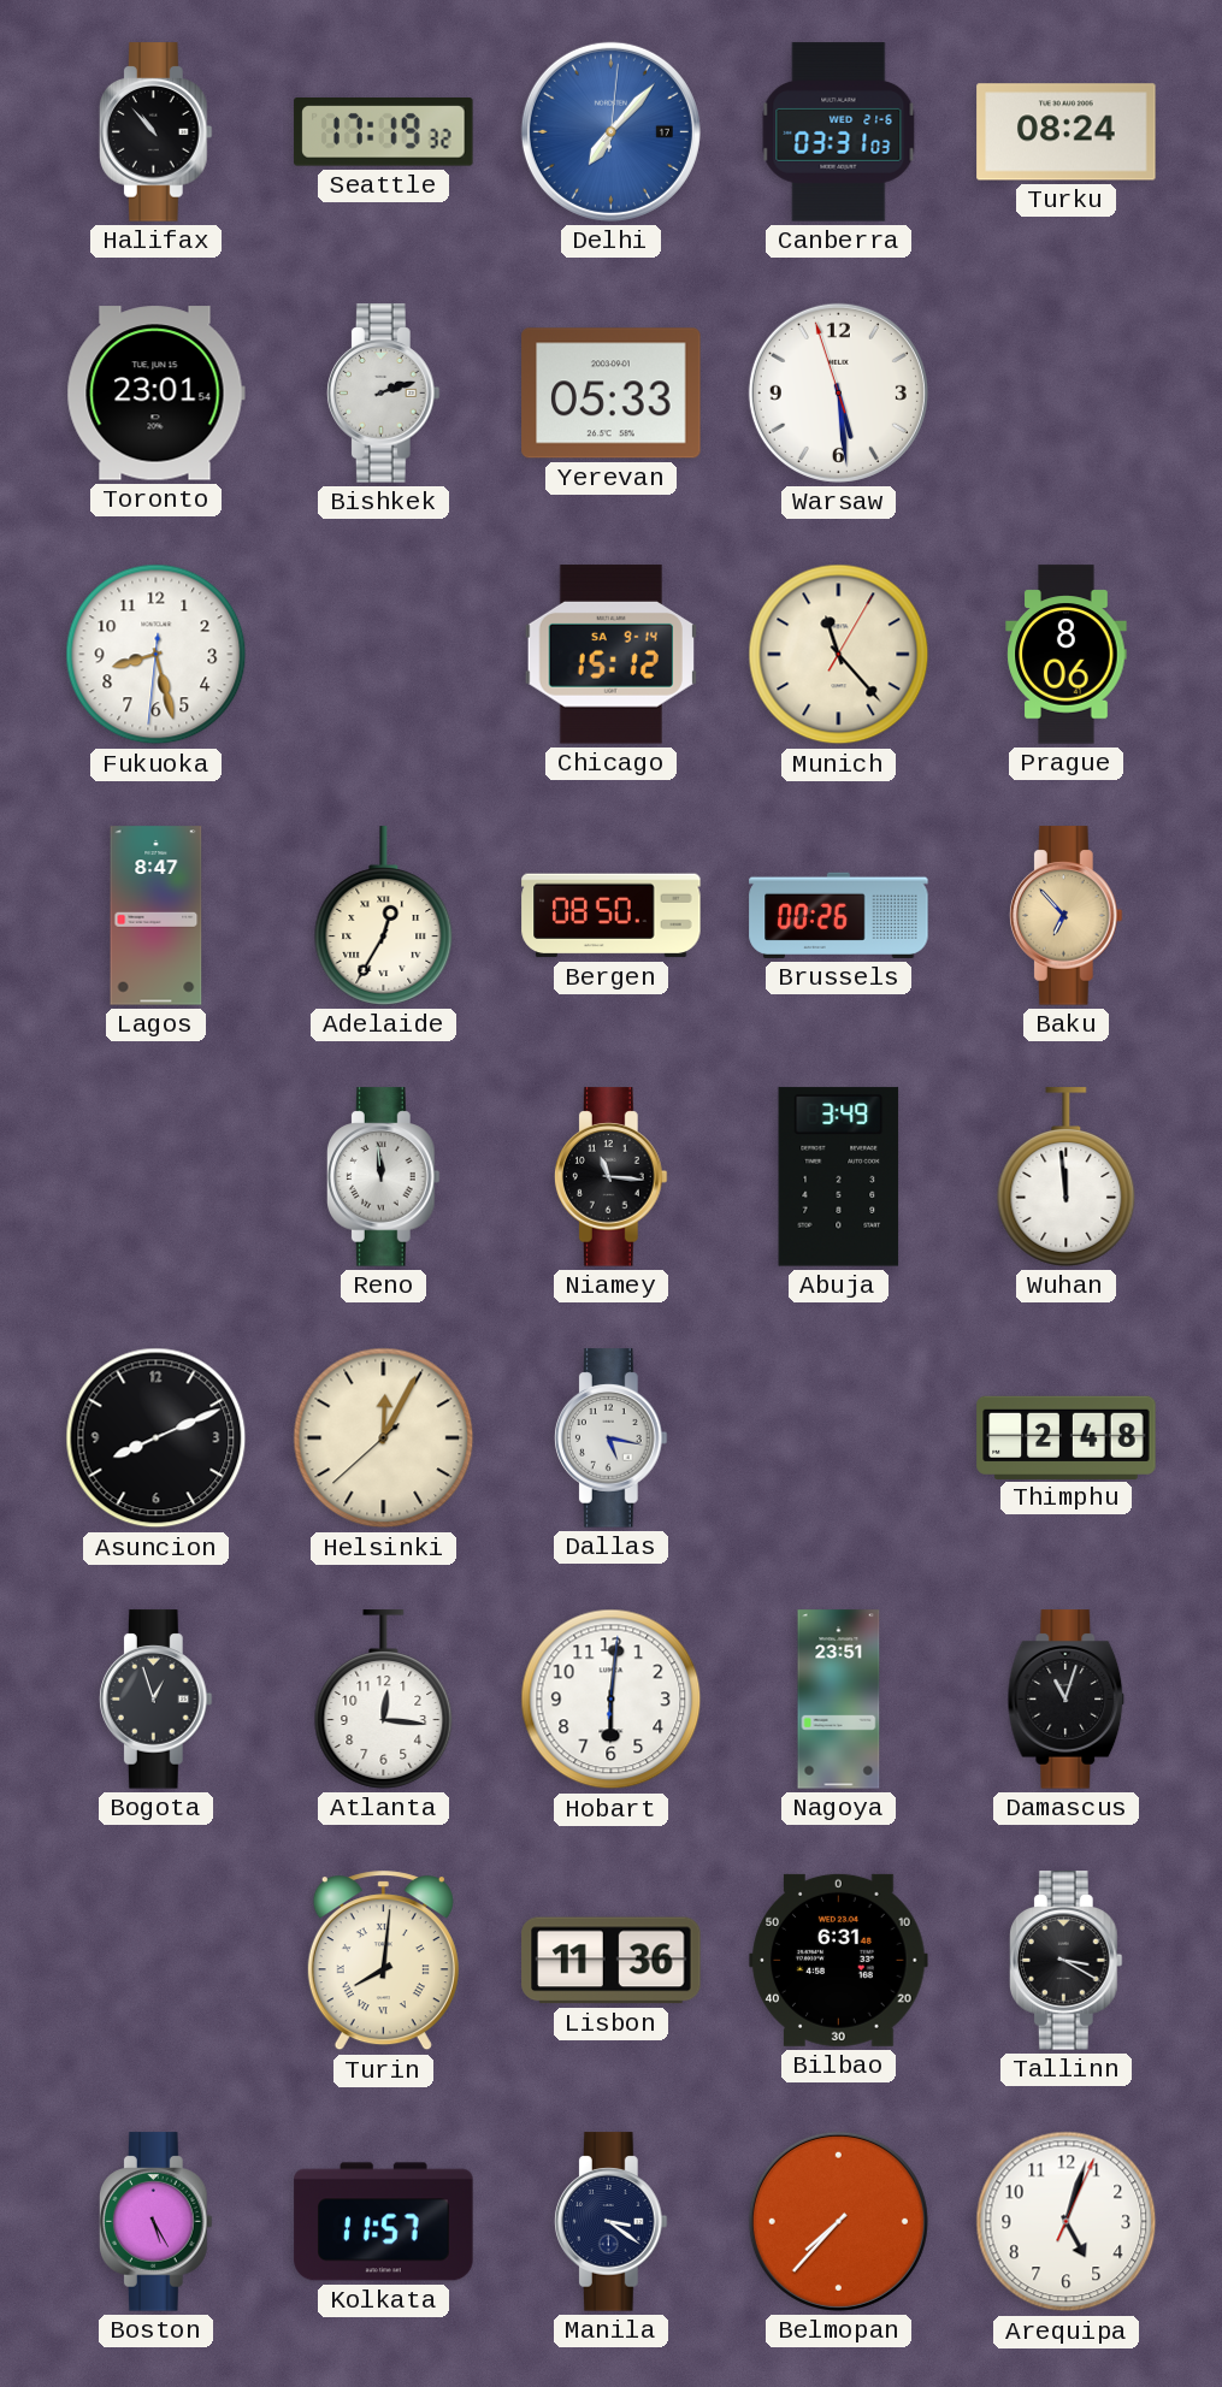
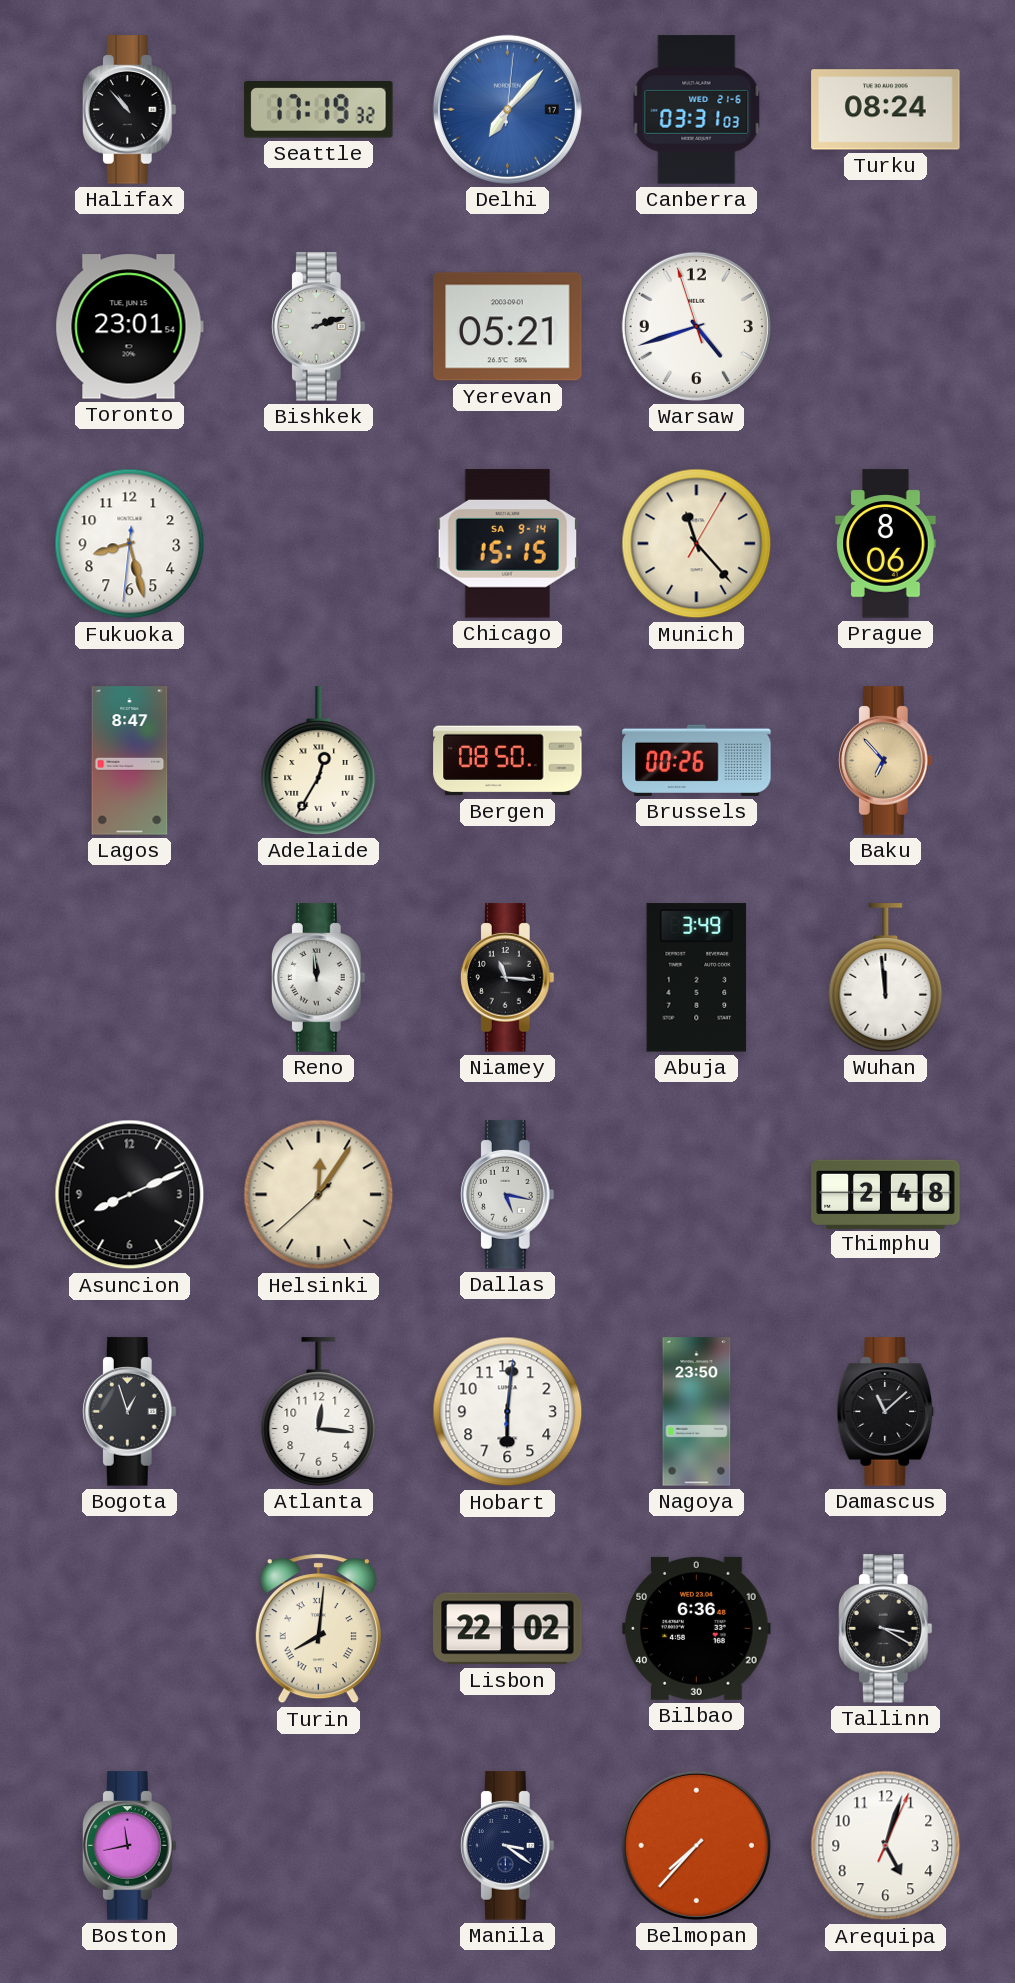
Yerevan: 05:33 -> 05:21 (508, 327)
Warsaw: 5:28 -> 4:41 (696, 326)
Chicago: 15:12 -> 15:15 (507, 544)
Helsinki: 12:04 -> 12:05 (319, 1195)
Nagoya: 23:51 -> 23:50 (697, 1412)
Damascus: 11:03 -> 11:08 (886, 1412)
Lisbon: 11:36 -> 22:02 (508, 1629)
Bilbao: 6:31 -> 6:36 (697, 1628)
Boston: 5:25 -> 11:43 (129, 1846)
Kolkata: 11:57 -> none (384, 2222)
